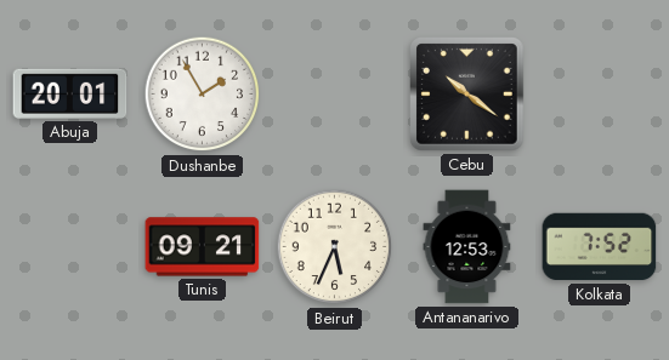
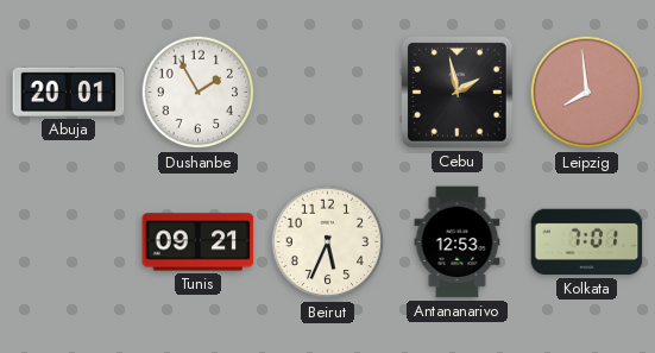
Cebu: 10:21 -> 1:58 (458, 93)
Leipzig: none -> 7:59 (587, 93)
Kolkata: 7:52 -> 7:01 (587, 242)
